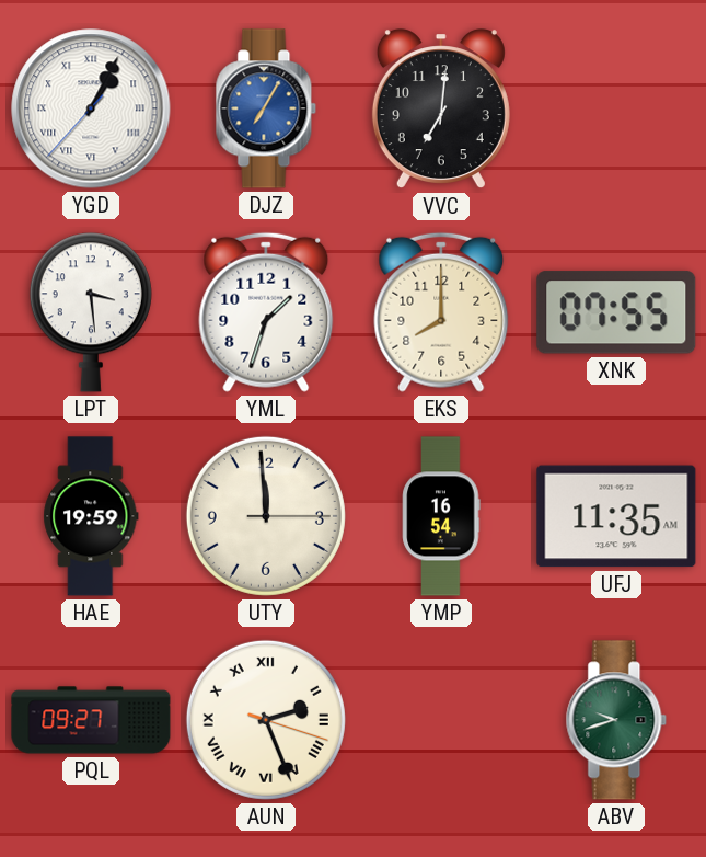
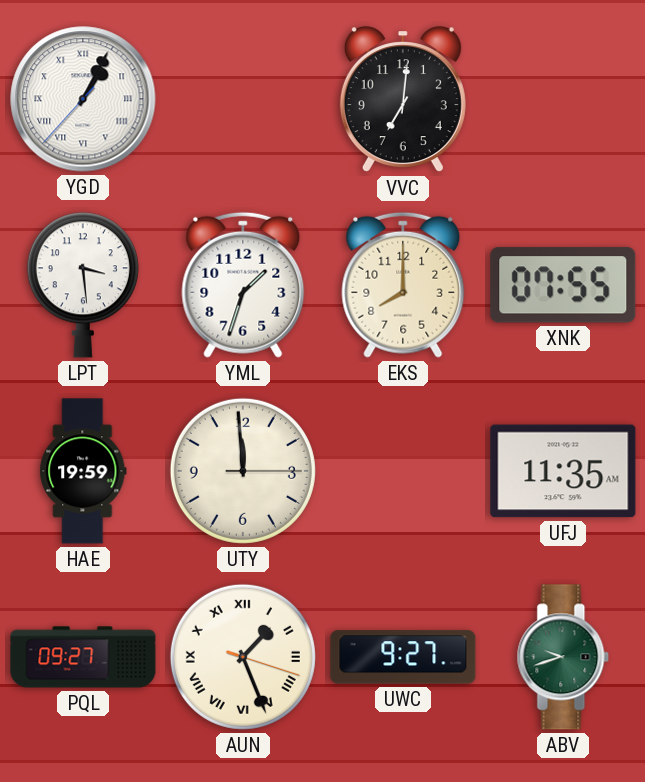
DJZ: 7:05 -> none (266, 108)
YMP: 16:54 -> none (441, 516)
AUN: 2:26 -> 1:26 (243, 657)
UWC: none -> 9:27 (403, 657)
